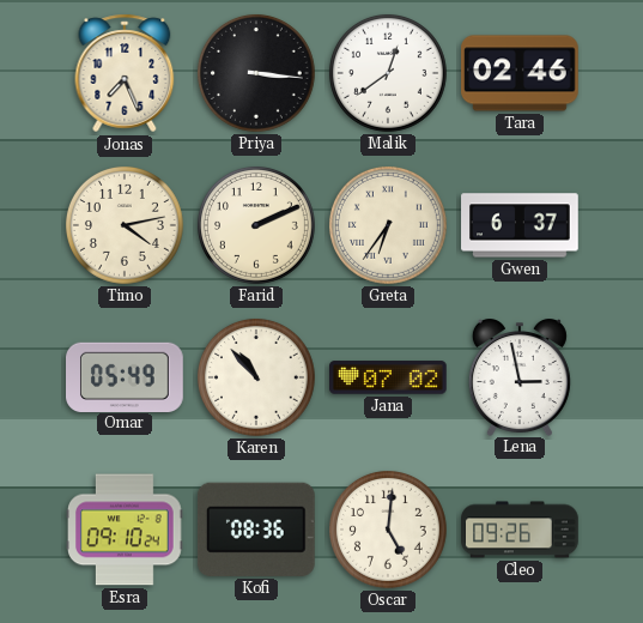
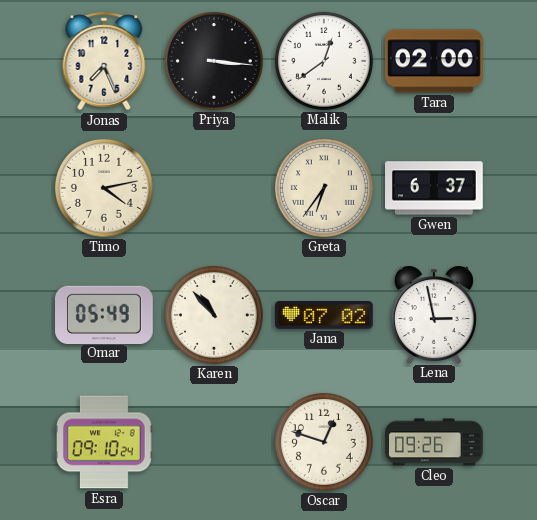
Tara: 02:46 -> 02:00 (434, 61)
Farid: 2:11 -> none (256, 225)
Kofi: 08:36 -> none (256, 530)
Oscar: 5:01 -> 12:48 (324, 442)
